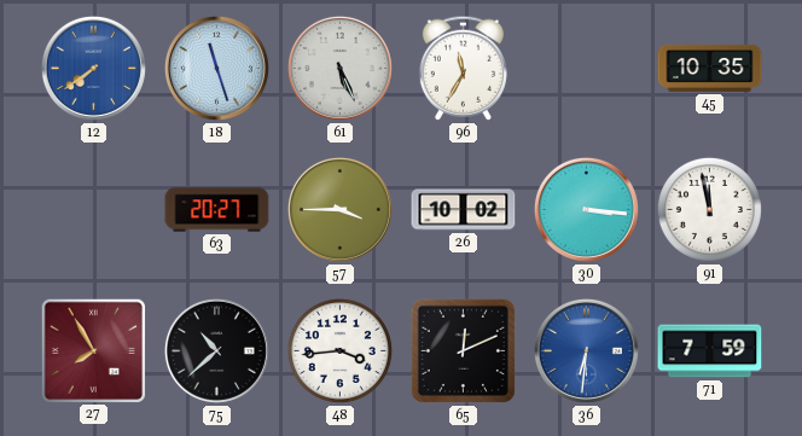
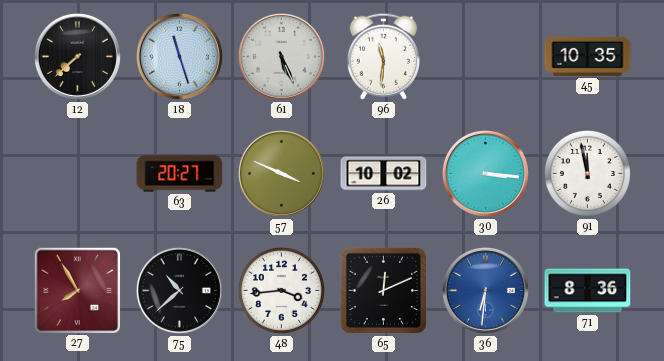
12: 7:39 -> 7:38 (77, 56)
12 dial: blue -> black (77, 56)
96: 11:35 -> 11:31 (383, 56)
57: 3:45 -> 3:49 (281, 173)
71: 7:59 -> 8:36 (588, 291)
